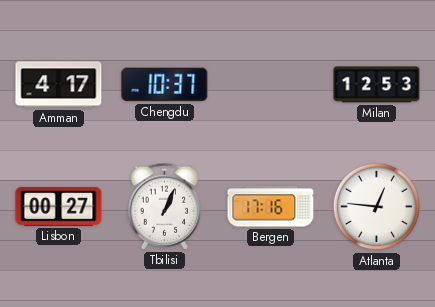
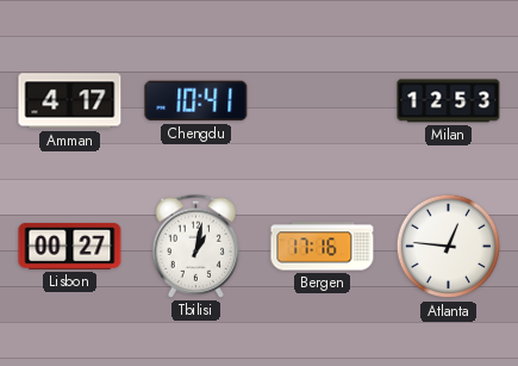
Chengdu: 10:37 -> 10:41 (196, 101)
Tbilisi: 1:04 -> 1:02 (196, 246)
